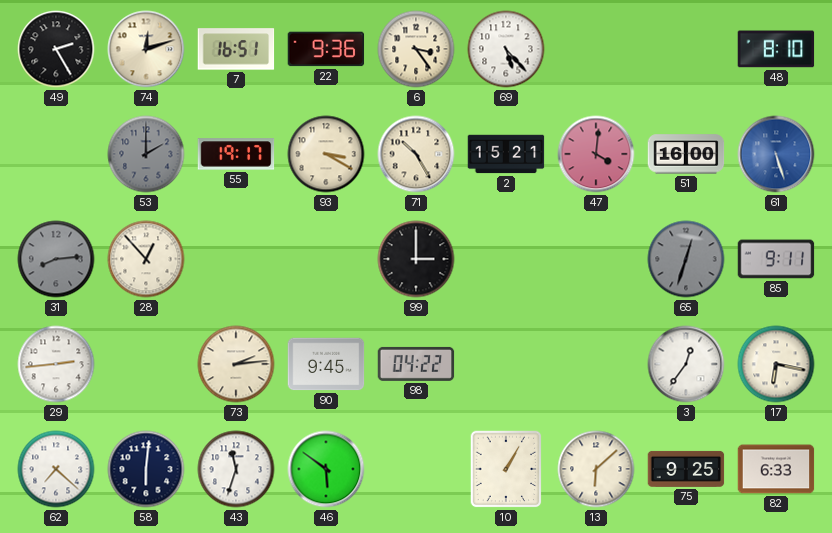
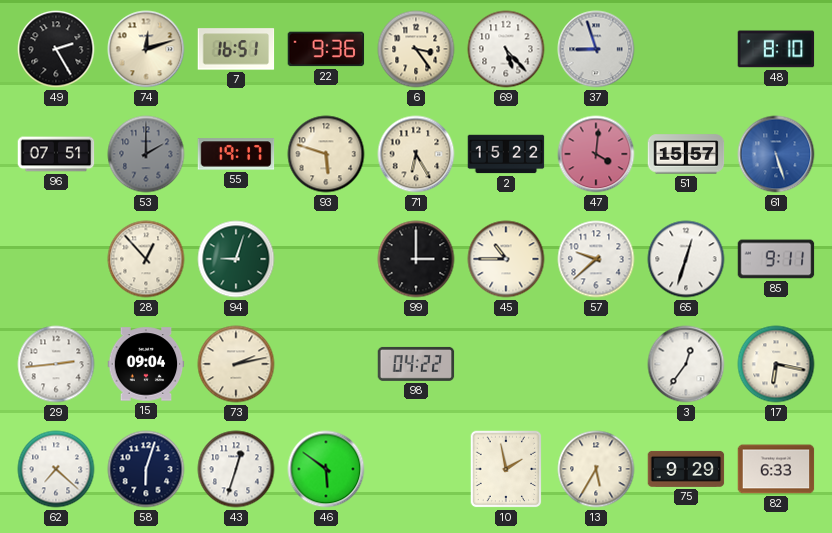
37: none -> 8:57 (596, 49)
96: none -> 07:51 (56, 154)
93: 3:20 -> 5:48 (326, 154)
71: 10:25 -> 6:25 (416, 154)
2: 15:21 -> 15:22 (506, 154)
51: 16:00 -> 15:57 (686, 154)
31: 8:14 -> none (56, 259)
94: none -> 9:03 (236, 259)
45: none -> 10:45 (506, 259)
57: none -> 9:38 (596, 259)
65 dial: grey -> white (686, 259)
15: none -> 09:04 (146, 364)
73: 2:14 -> 2:13 (236, 364)
90: 9:45 -> none (326, 364)
58: 6:01 -> 6:03 (146, 469)
43: 11:33 -> 12:33 (236, 469)
10: 1:05 -> 1:58 (506, 469)
13: 6:08 -> 5:35 (596, 469)
75: 9:25 -> 9:29 (686, 469)
